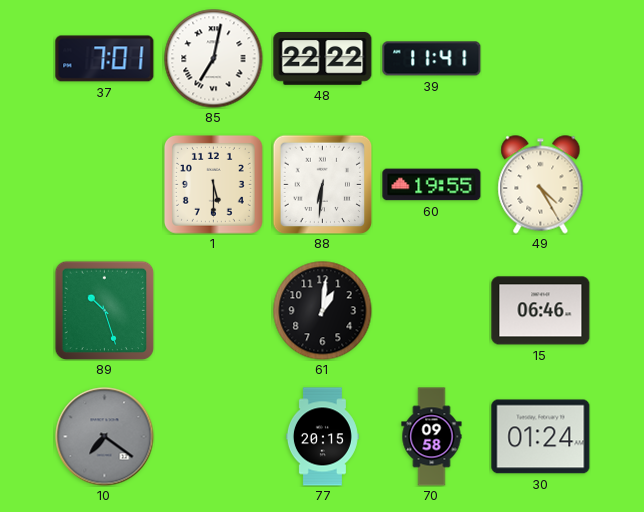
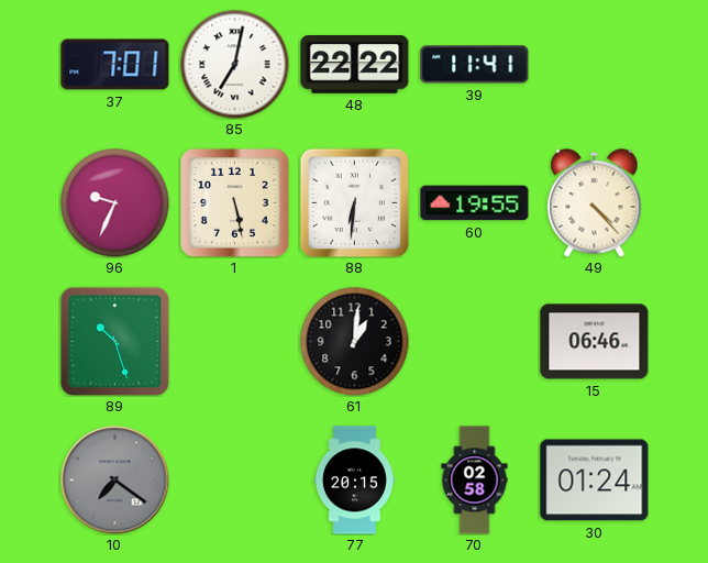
96: none -> 9:34 (115, 203)
1: 5:30 -> 5:28 (234, 202)
49: 4:25 -> 4:23 (595, 203)
70: 09:58 -> 02:58 (475, 481)
